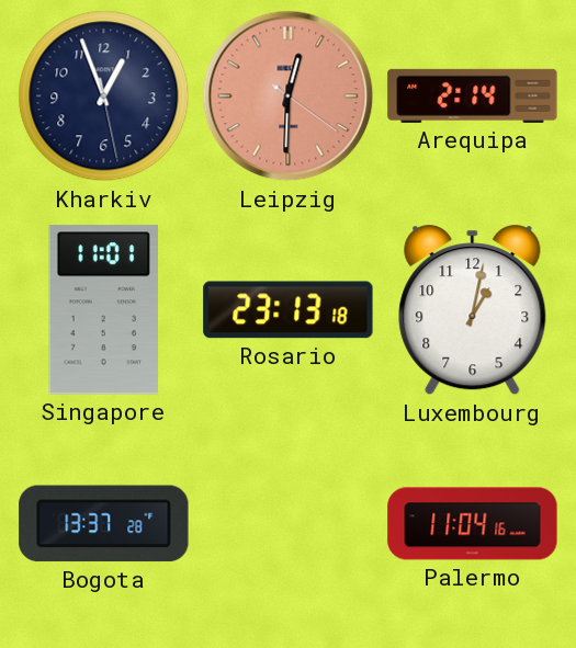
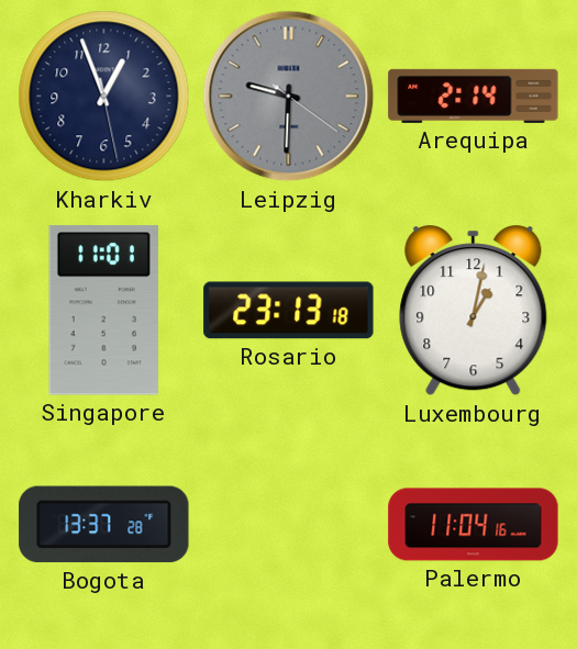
Leipzig: 12:30 -> 9:30 (289, 97)
Leipzig dial: salmon -> grey (289, 97)
